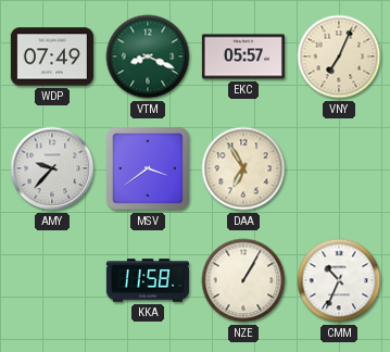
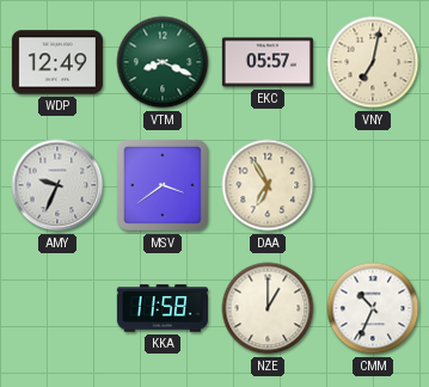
WDP: 07:49 -> 12:49 (57, 62)
VNY: 7:04 -> 7:02 (373, 62)
AMY: 9:37 -> 9:34 (57, 185)
NZE: 1:05 -> 1:00 (268, 308)
